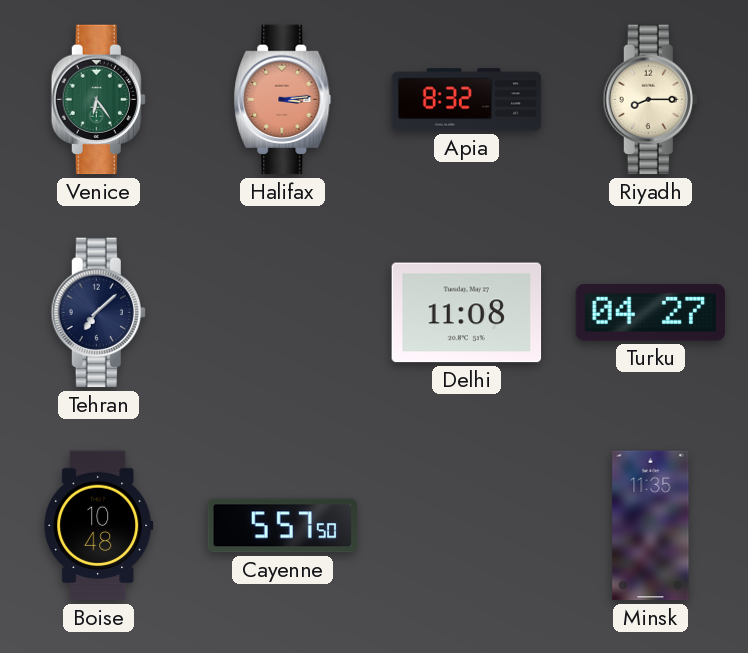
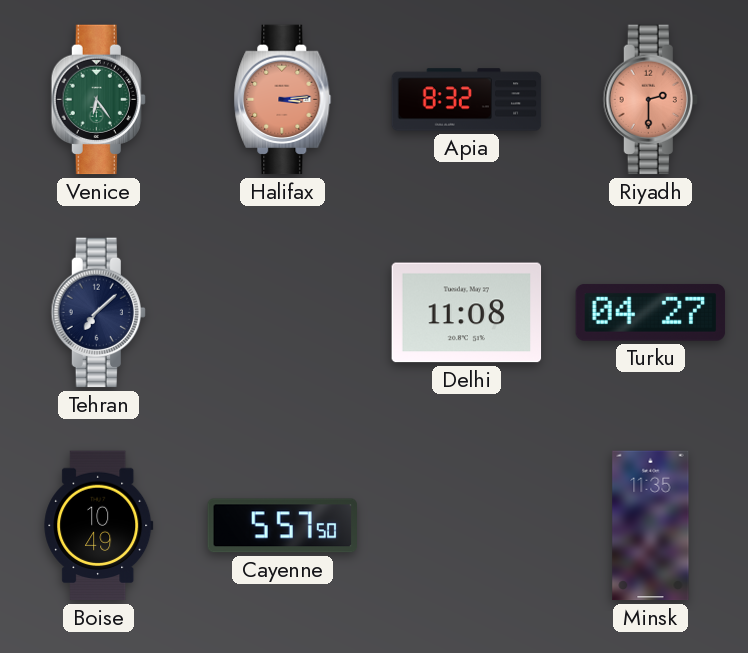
Riyadh: 8:15 -> 2:30 (650, 100)
Riyadh dial: cream -> salmon (650, 100)
Boise: 10:48 -> 10:49 (99, 526)
